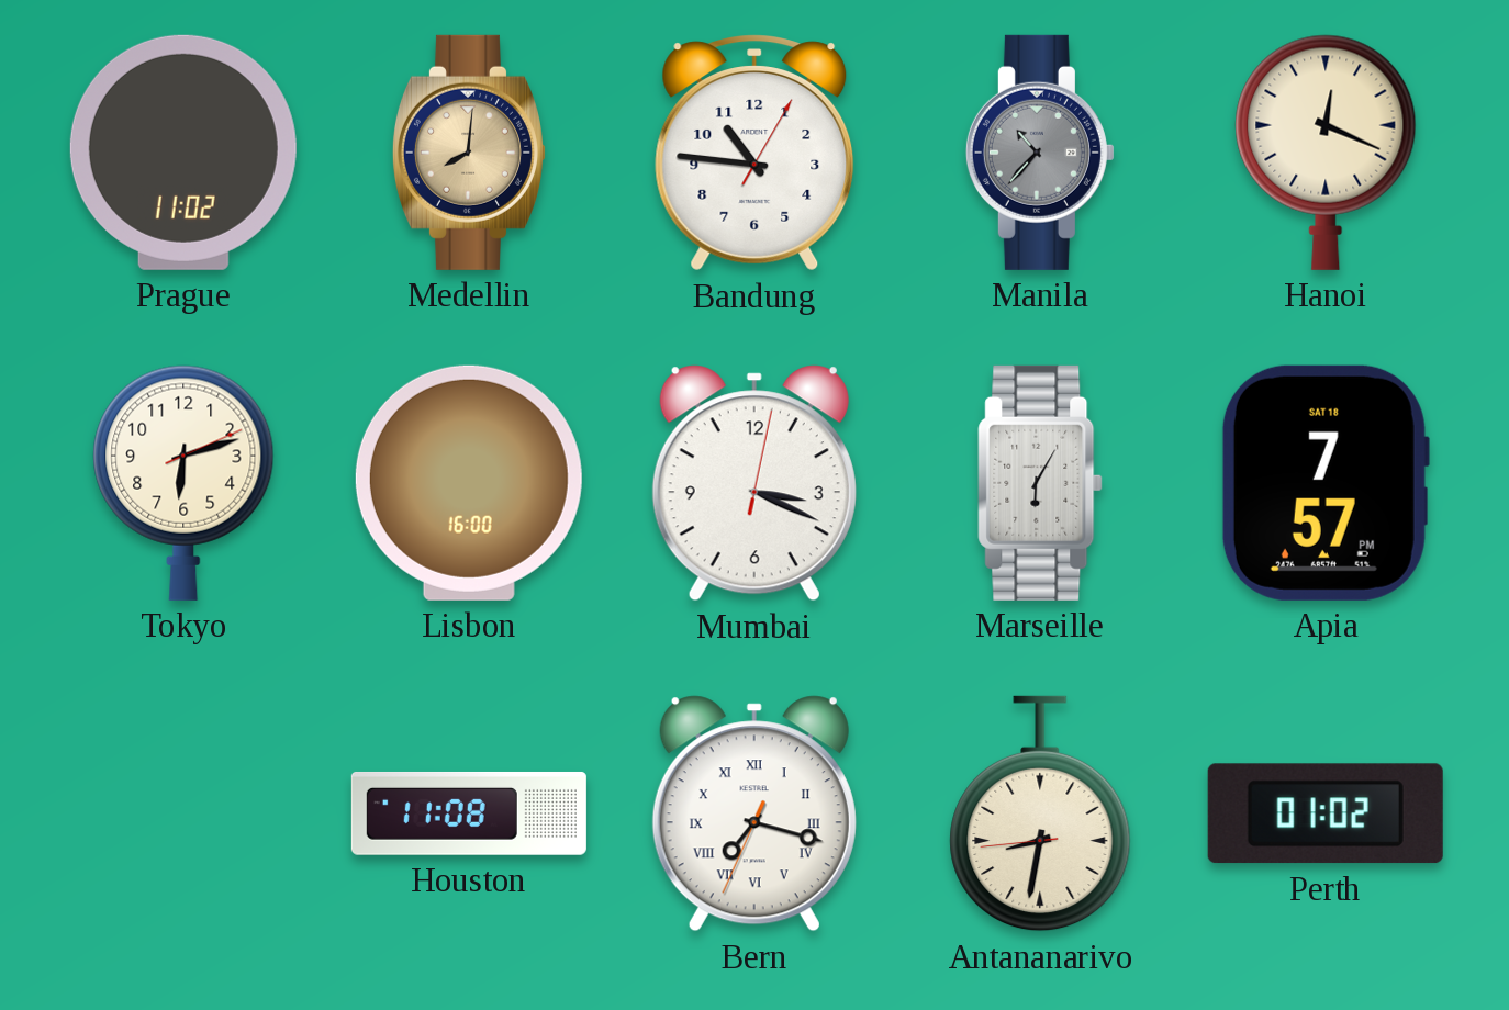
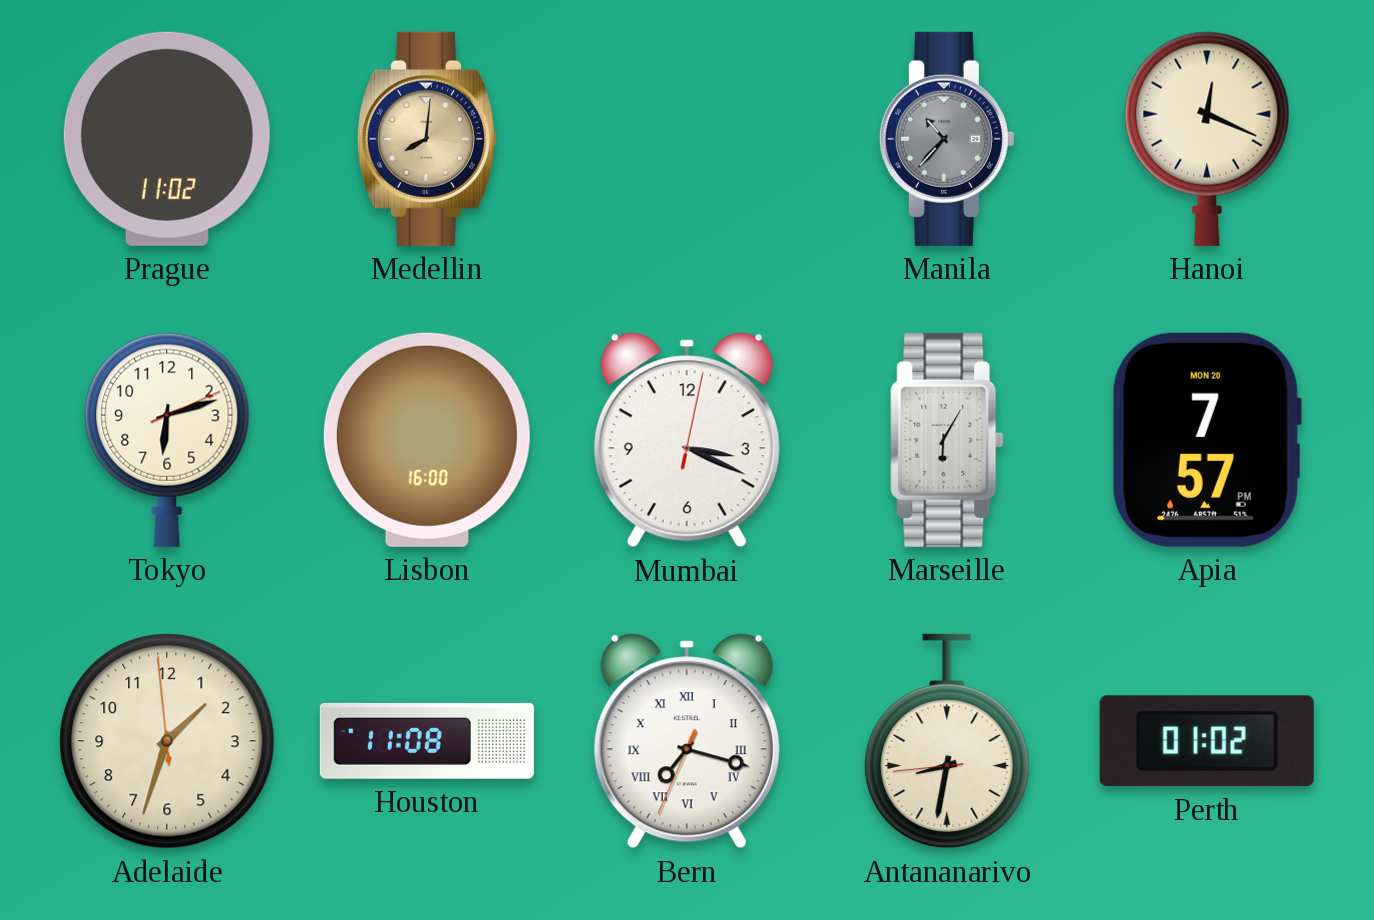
Bandung: 10:46 -> none (754, 153)
Apia date: SAT 18 -> MON 20 (1206, 440)
Adelaide: none -> 1:32 (167, 741)
